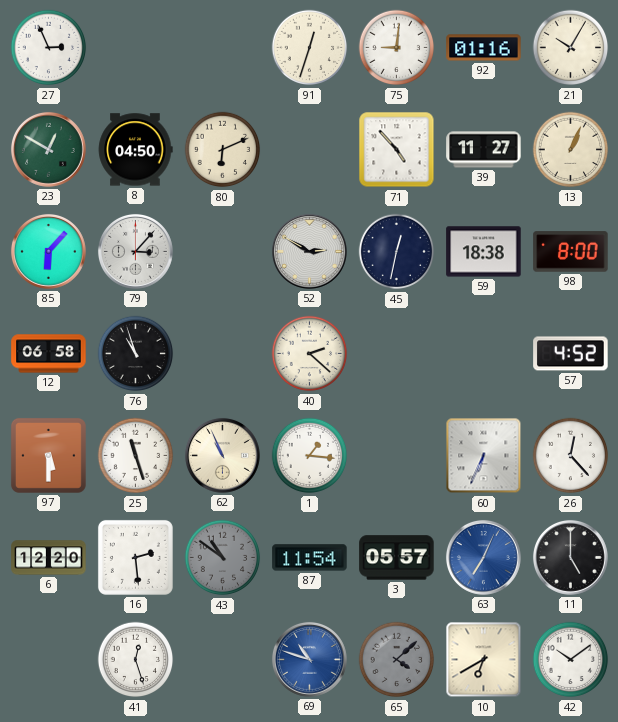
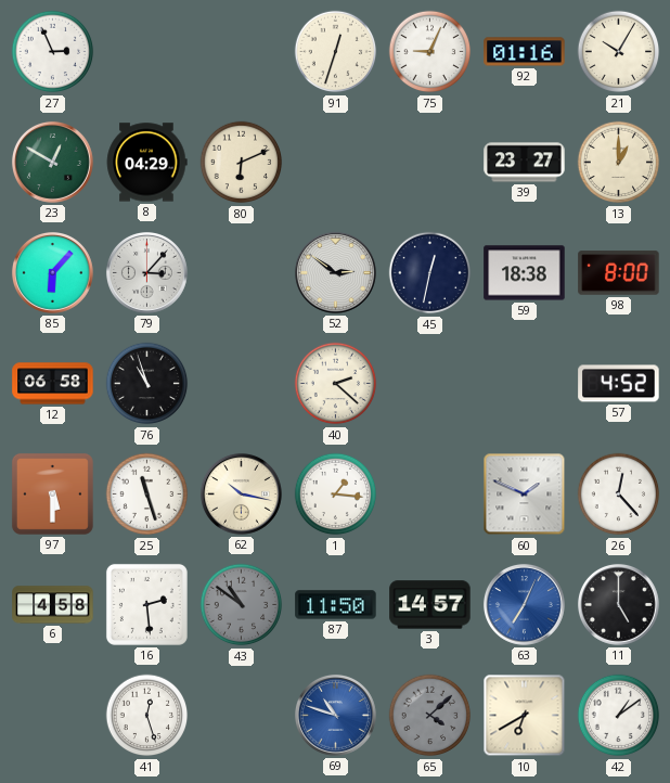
75: 9:01 -> 9:04 (430, 52)
8: 04:50 -> 04:29 (146, 163)
71: 4:53 -> none (397, 150)
39: 11:27 -> 23:27 (525, 163)
13: 1:04 -> 1:00 (619, 163)
52: 2:50 -> 2:51 (335, 272)
62: 10:56 -> 10:17 (241, 493)
60: 6:34 -> 1:49 (525, 495)
6: 12:20 -> 4:58 (53, 605)
87: 11:54 -> 11:50 (336, 605)
3: 05:57 -> 14:57 (430, 605)
42: 10:09 -> 1:09 (619, 716)
